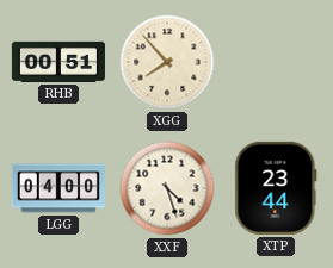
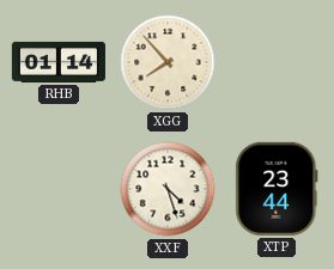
RHB: 00:51 -> 01:14 (59, 62)
LGG: 04:00 -> none (58, 188)
